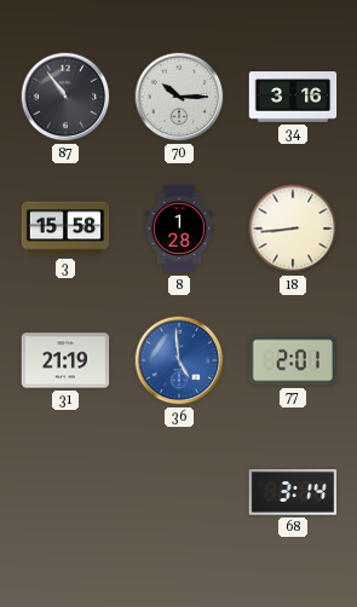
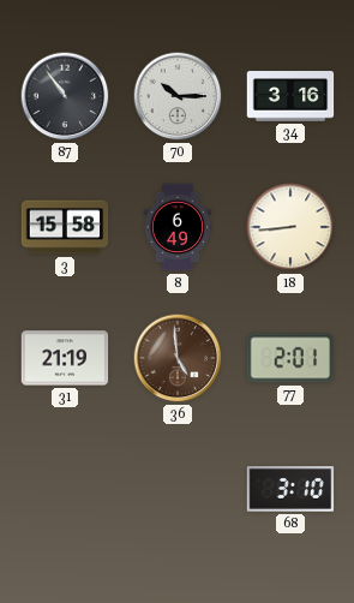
8: 1:28 -> 6:49 (178, 227)
36 dial: blue -> brown (178, 358)
68: 3:14 -> 3:10 (290, 489)
